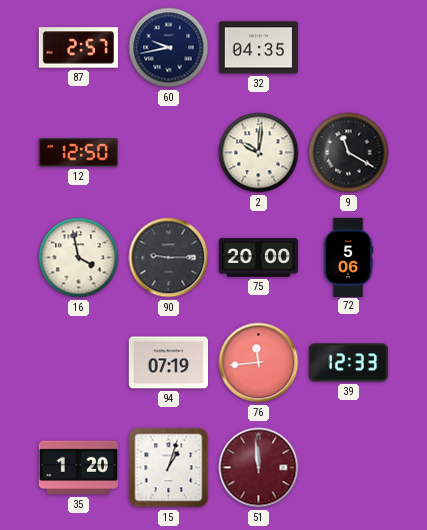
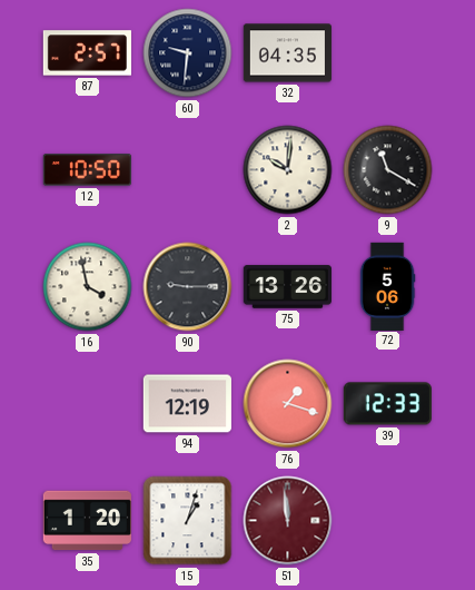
60: 9:43 -> 9:31 (188, 53)
12: 12:50 -> 10:50 (87, 170)
75: 20:00 -> 13:26 (287, 287)
94: 07:19 -> 12:19 (187, 404)
76: 11:44 -> 1:18 (288, 404)
